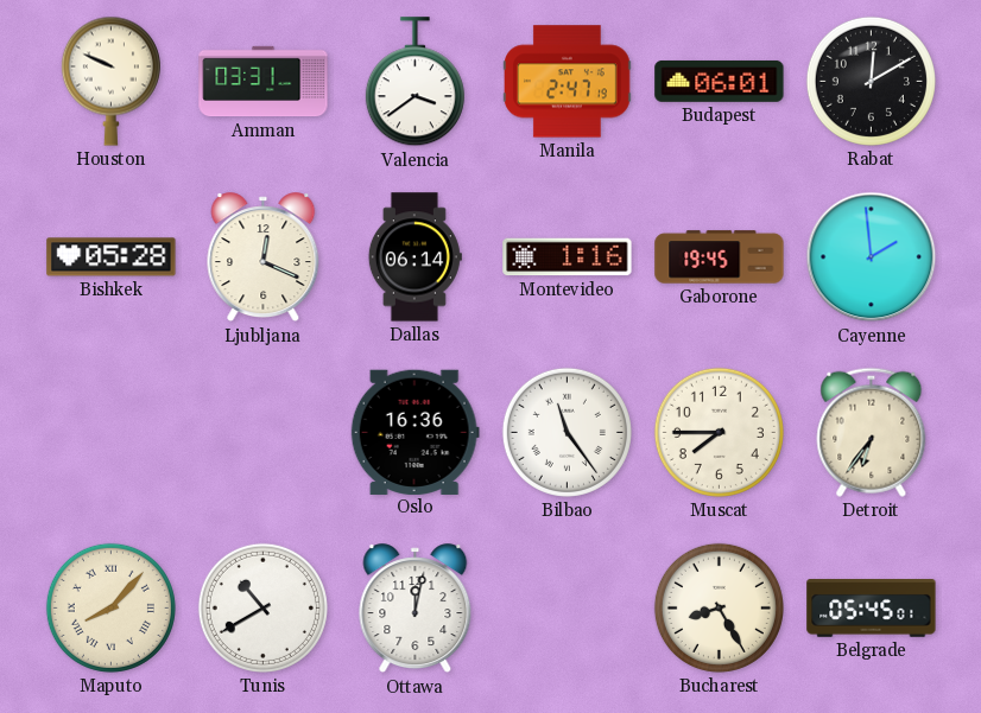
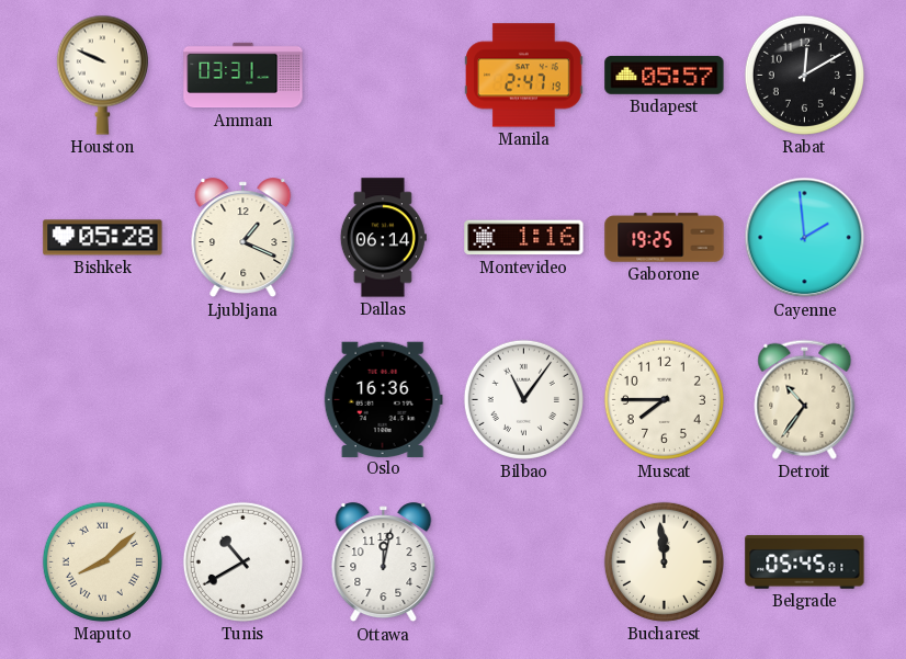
Valencia: 3:39 -> none (414, 82)
Budapest: 06:01 -> 05:57 (665, 75)
Ljubljana: 12:19 -> 1:19 (244, 238)
Gaborone: 19:45 -> 19:25 (665, 238)
Bilbao: 11:24 -> 11:06 (523, 399)
Detroit: 6:36 -> 10:36 (805, 399)
Maputo: 8:07 -> 8:08 (102, 561)
Bucharest: 8:25 -> 11:59 (664, 561)
